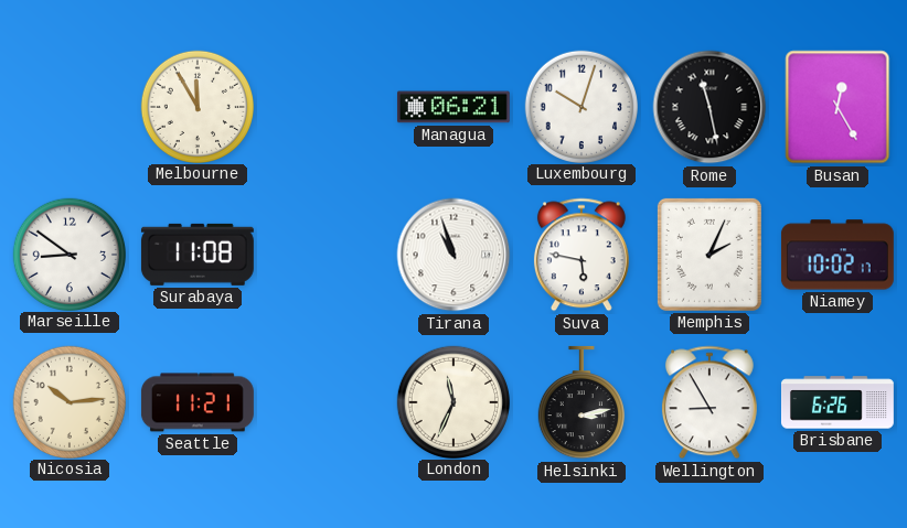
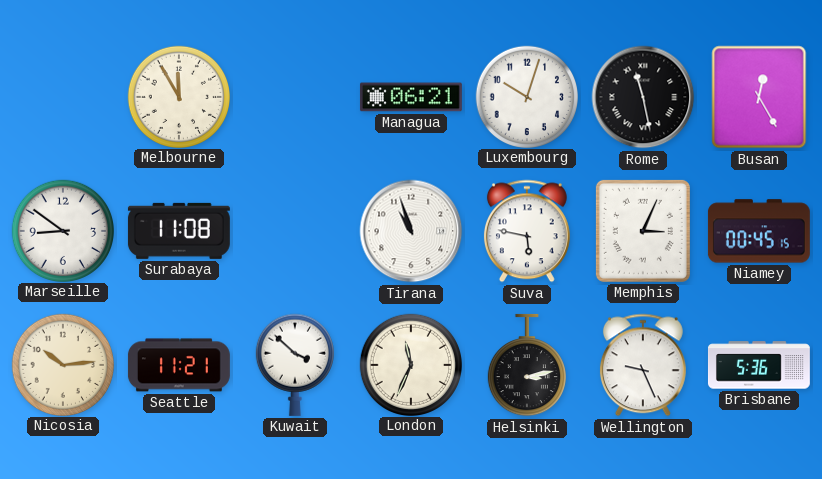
Memphis: 2:04 -> 3:04 (643, 231)
Niamey: 10:02 -> 00:45 (759, 231)
Kuwait: none -> 3:52 (295, 365)
Wellington: 8:55 -> 9:26 (643, 365)
Brisbane: 6:26 -> 5:36 (759, 365)
